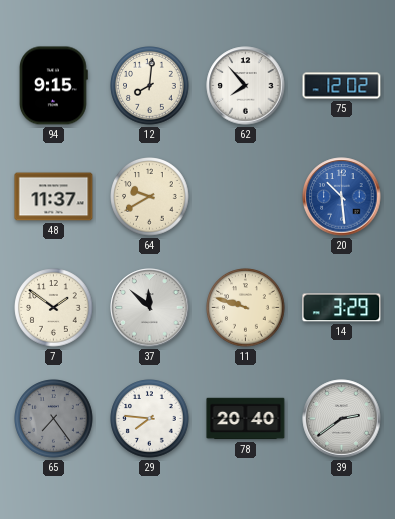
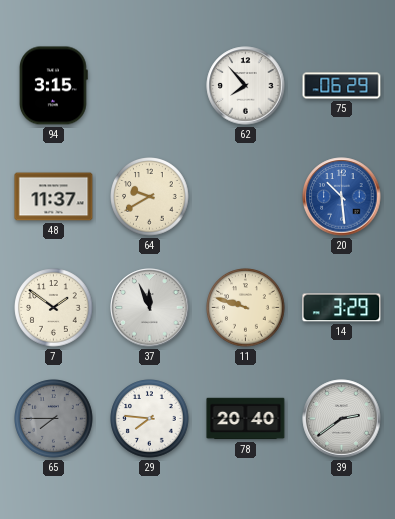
94: 9:15 -> 3:15 (53, 86)
12: 8:01 -> none (150, 86)
75: 12:02 -> 06:29 (342, 86)
37: 11:52 -> 11:56 (150, 308)
65: 7:24 -> 7:45 (54, 419)
